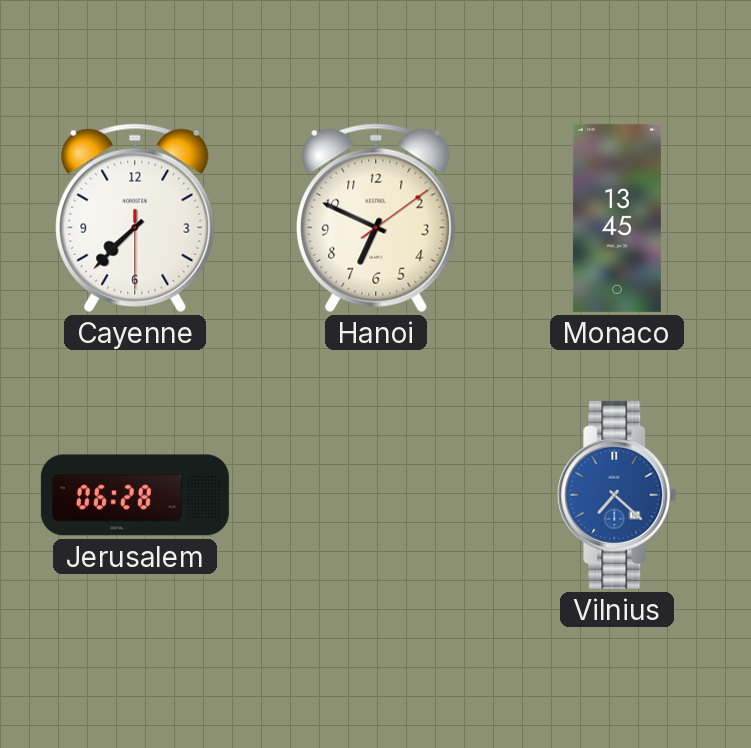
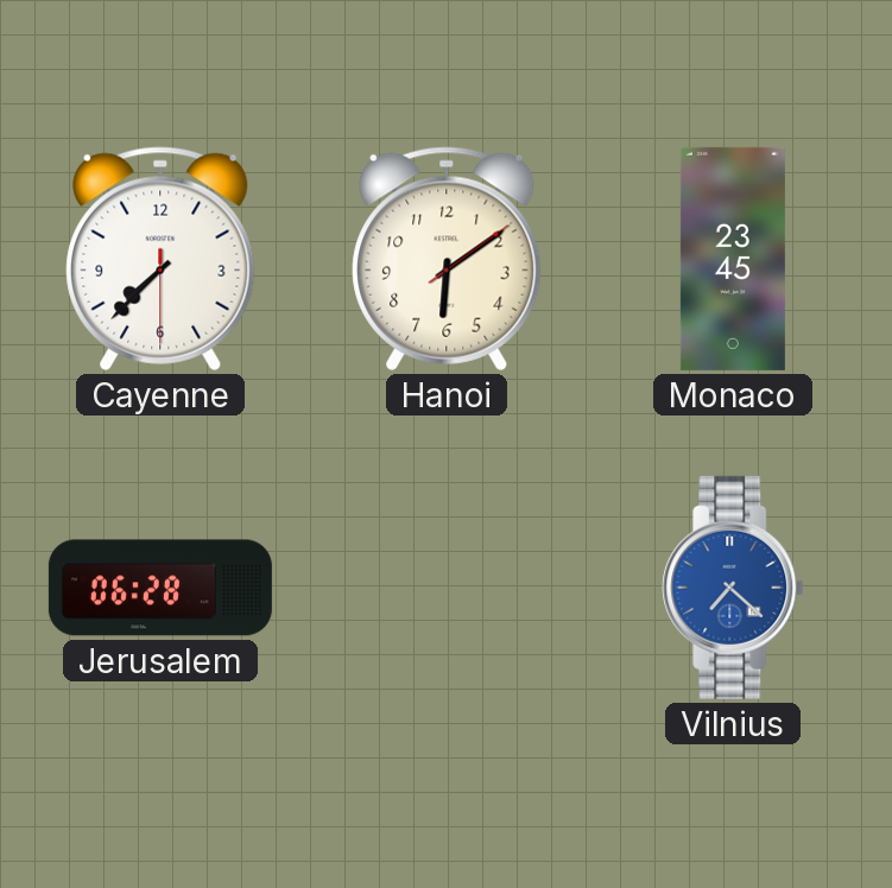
Hanoi: 6:49 -> 6:09 (447, 259)
Monaco: 13:45 -> 23:45 (733, 259)
